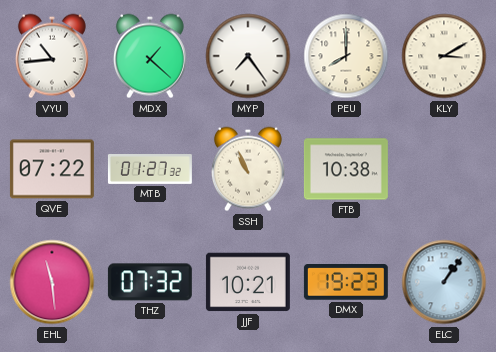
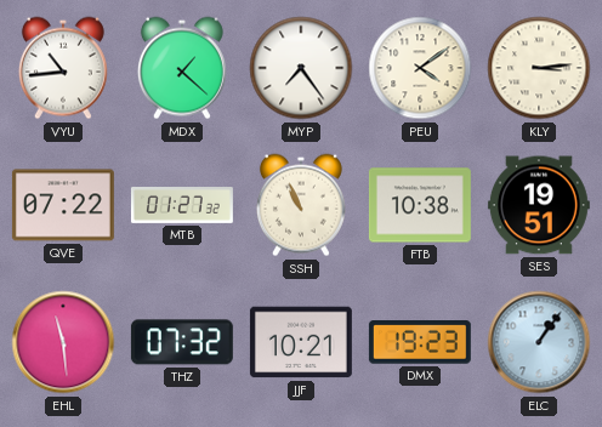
PEU: 8:00 -> 4:09 (420, 68)
KLY: 3:10 -> 3:14 (539, 68)
SES: none -> 19:51 (539, 205)
